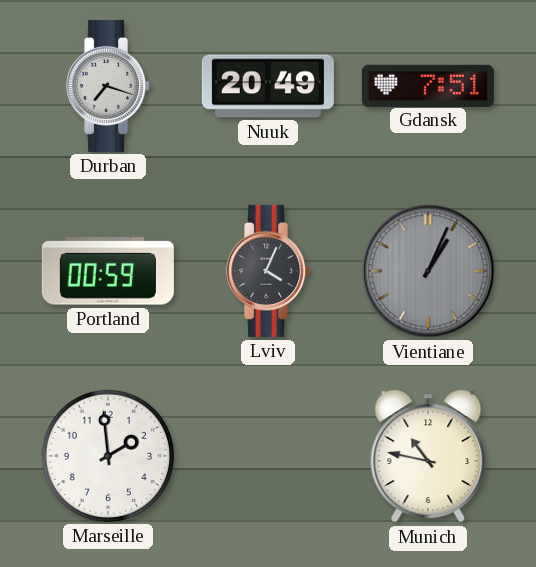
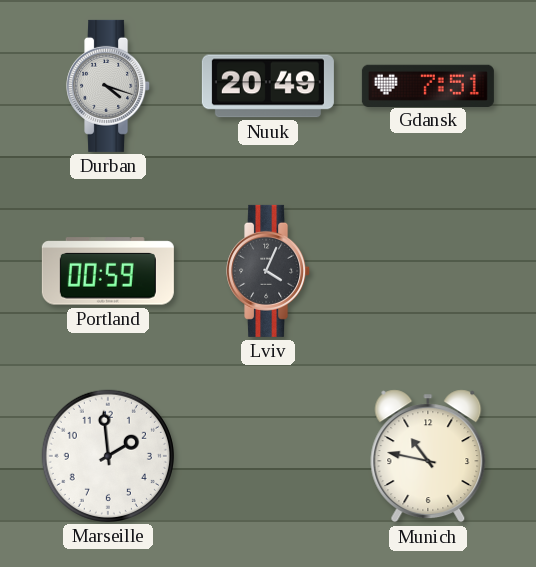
Durban: 7:18 -> 4:18 (109, 86)
Vientiane: 1:04 -> none (428, 271)
